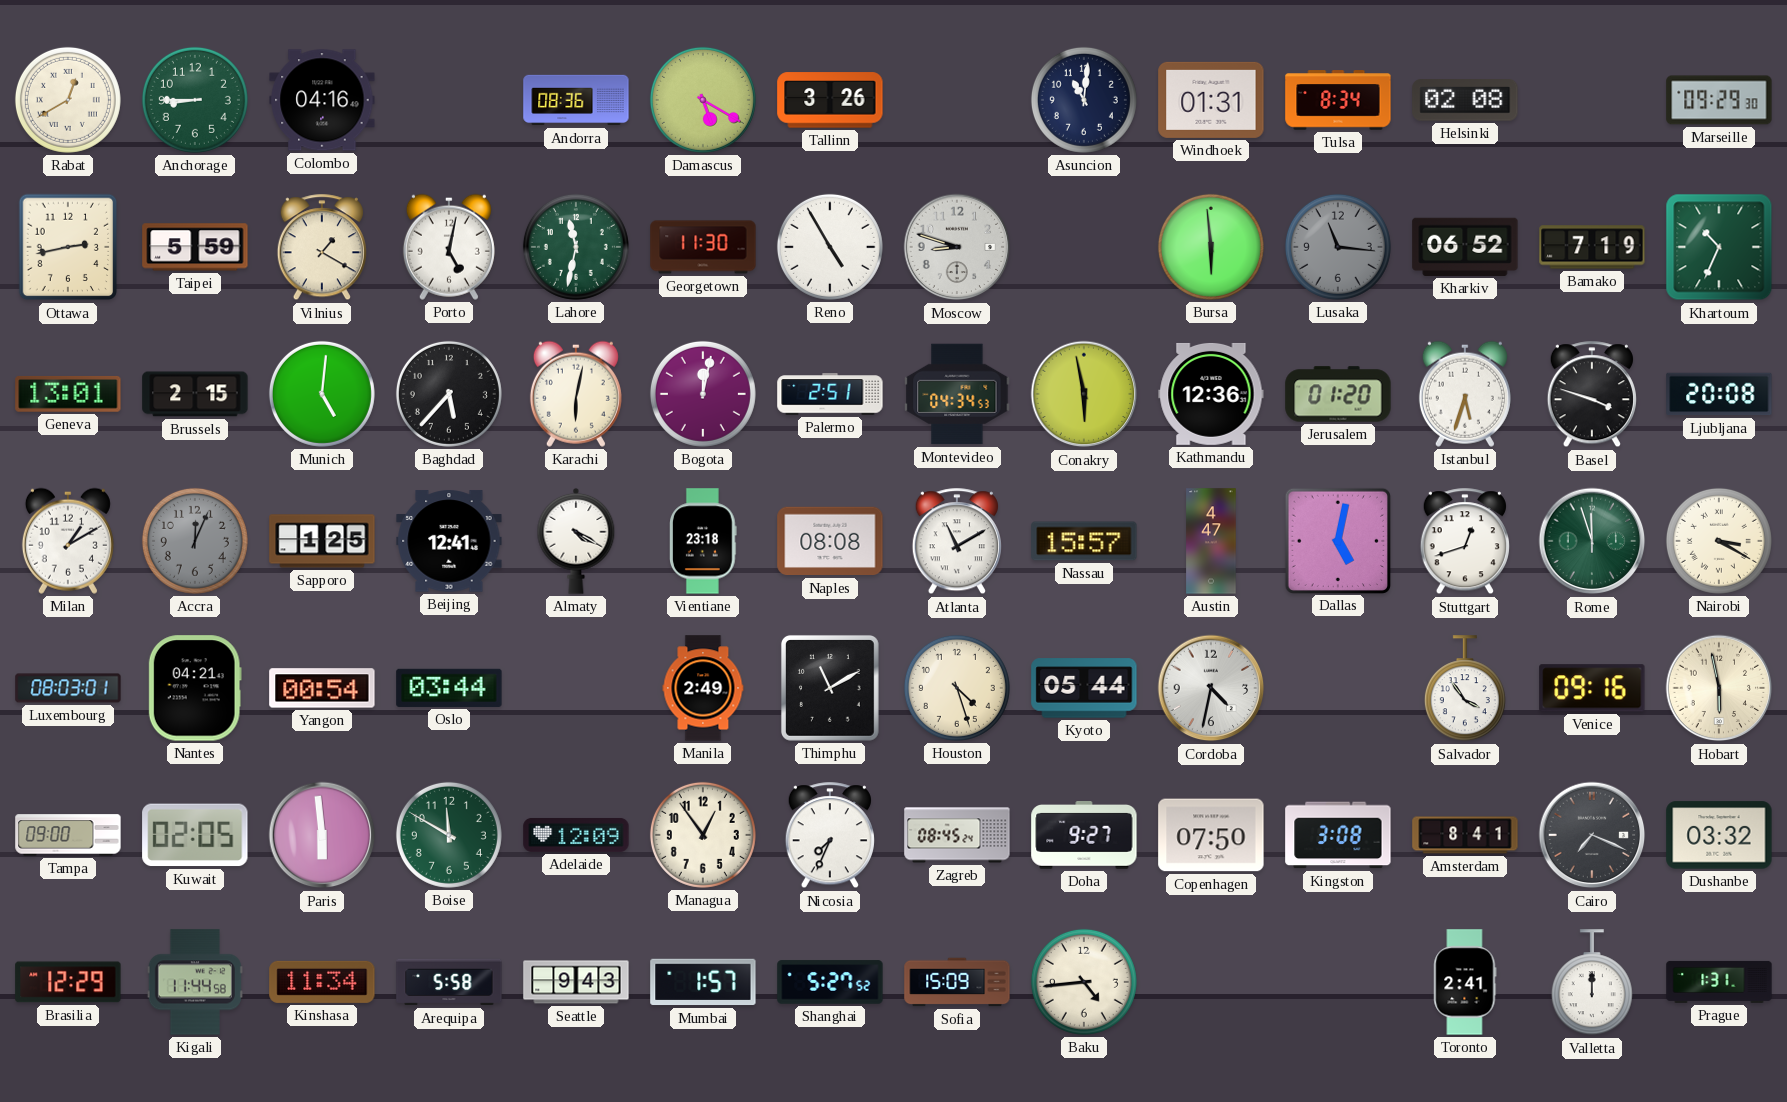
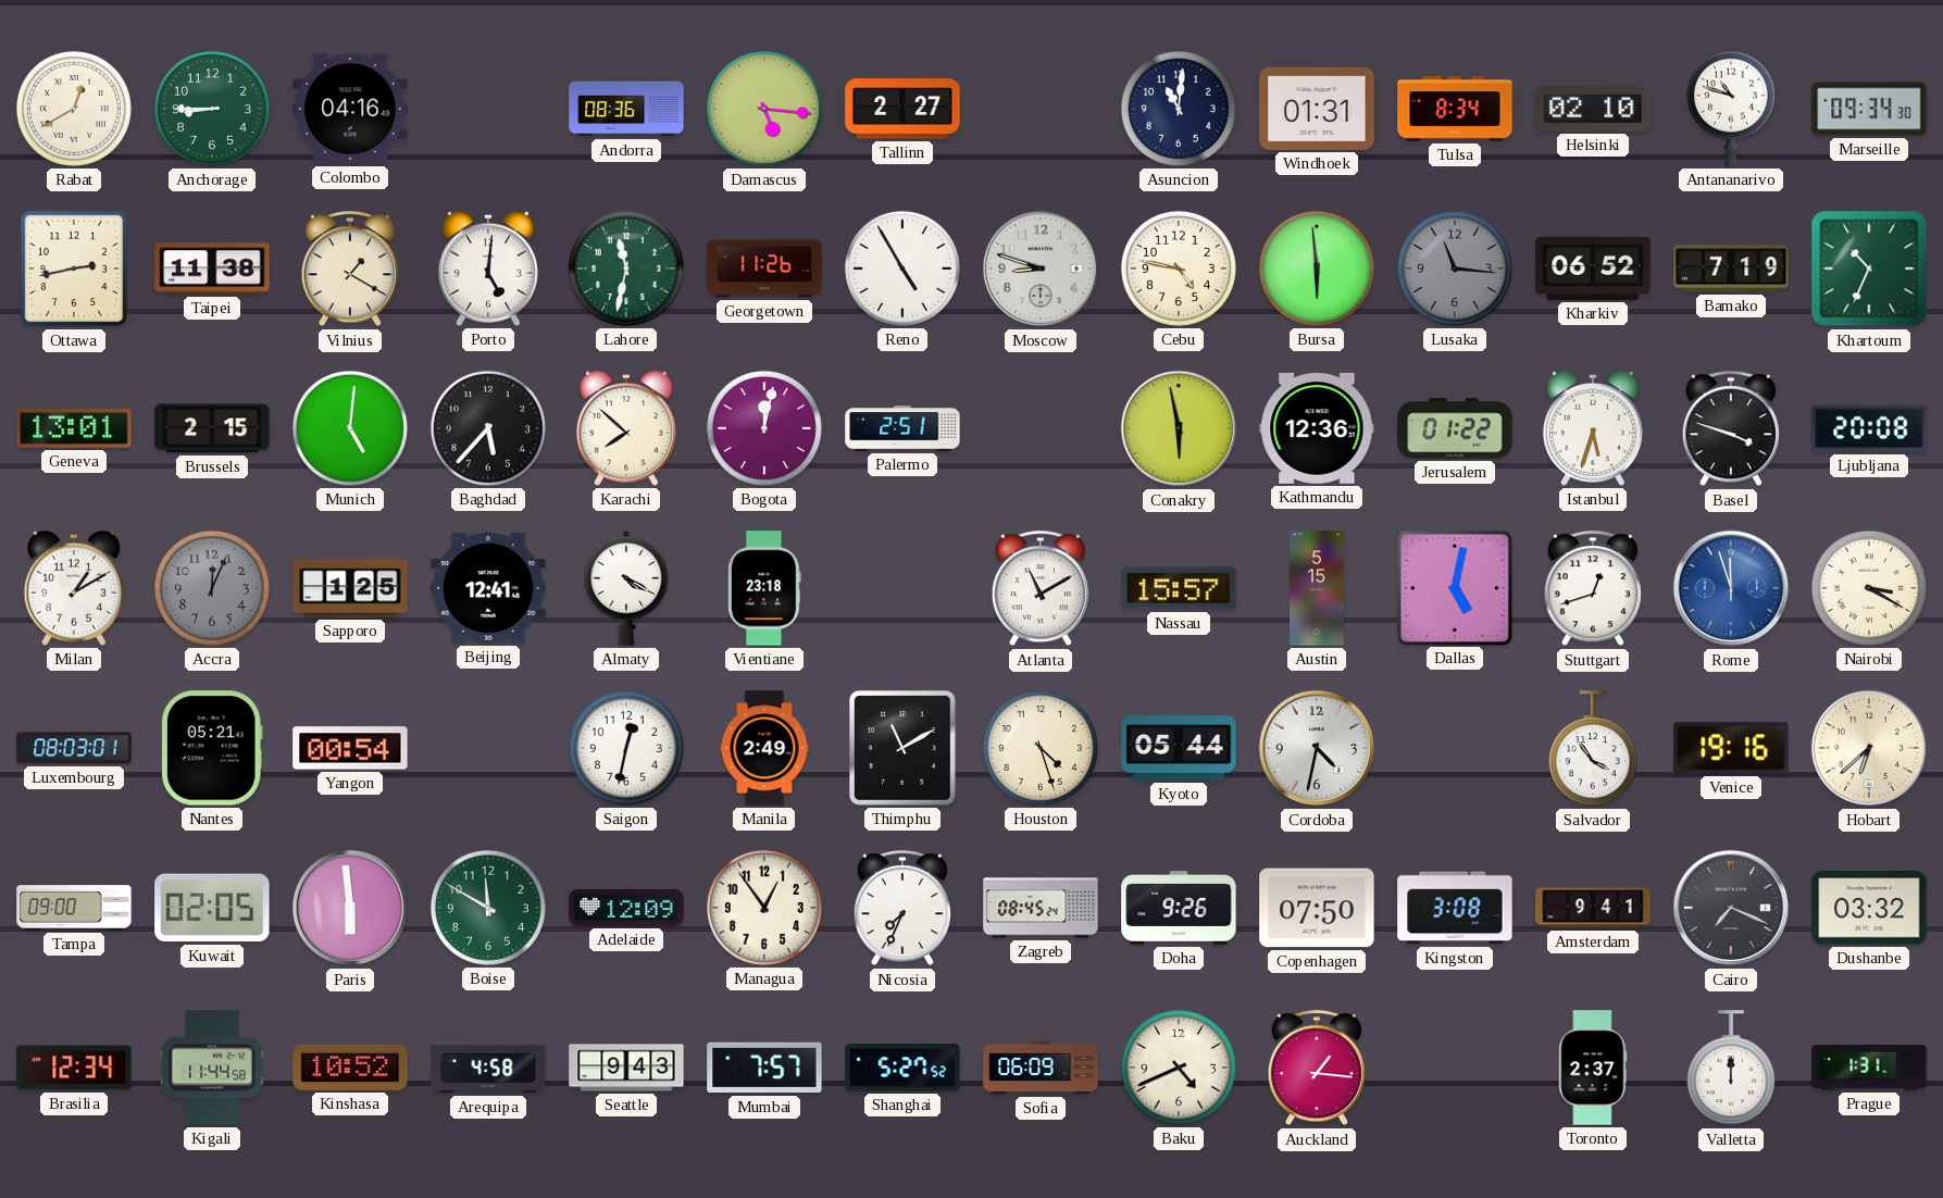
Damascus: 5:20 -> 5:16 (764, 109)
Tallinn: 3:26 -> 2:27 (902, 109)
Helsinki: 02:08 -> 02:10 (1593, 109)
Antananarivo: none -> 10:48 (1731, 109)
Marseille: 09:29 -> 09:34 (1869, 109)
Taipei: 5:59 -> 11:38 (212, 269)
Porto: 5:02 -> 5:01 (488, 269)
Georgetown: 11:30 -> 11:26 (764, 269)
Cebu: none -> 4:47 (1179, 269)
Karachi: 6:02 -> 7:52 (626, 428)
Montevideo: 04:34 -> none (957, 394)
Jerusalem: 01:20 -> 01:22 (1455, 428)
Naples: 08:08 -> none (830, 541)
Austin: 4:47 -> 5:15 (1317, 588)
Rome dial: green -> blue (1731, 588)
Nantes: 04:21 -> 05:21 (212, 748)
Oslo: 03:44 -> none (449, 688)
Saigon: none -> 12:32 (626, 748)
Venice: 09:16 -> 19:16 (1731, 748)
Hobart: 5:58 -> 6:38 (1869, 748)
Doha: 9:27 -> 9:26 (1179, 909)
Amsterdam: 8:41 -> 9:41 (1593, 908)
Brasilia: 12:29 -> 12:34 (74, 1068)
Kinshasa: 11:34 -> 10:52 (350, 1068)
Arequipa: 5:58 -> 4:58 (488, 1068)
Mumbai: 1:57 -> 7:57 (764, 1068)
Sofia: 15:09 -> 06:09 (1041, 1068)
Baku: 4:44 -> 4:41 (1179, 1068)
Auckland: none -> 1:16 (1317, 1069)
Toronto: 2:41 -> 2:37 (1593, 1068)
